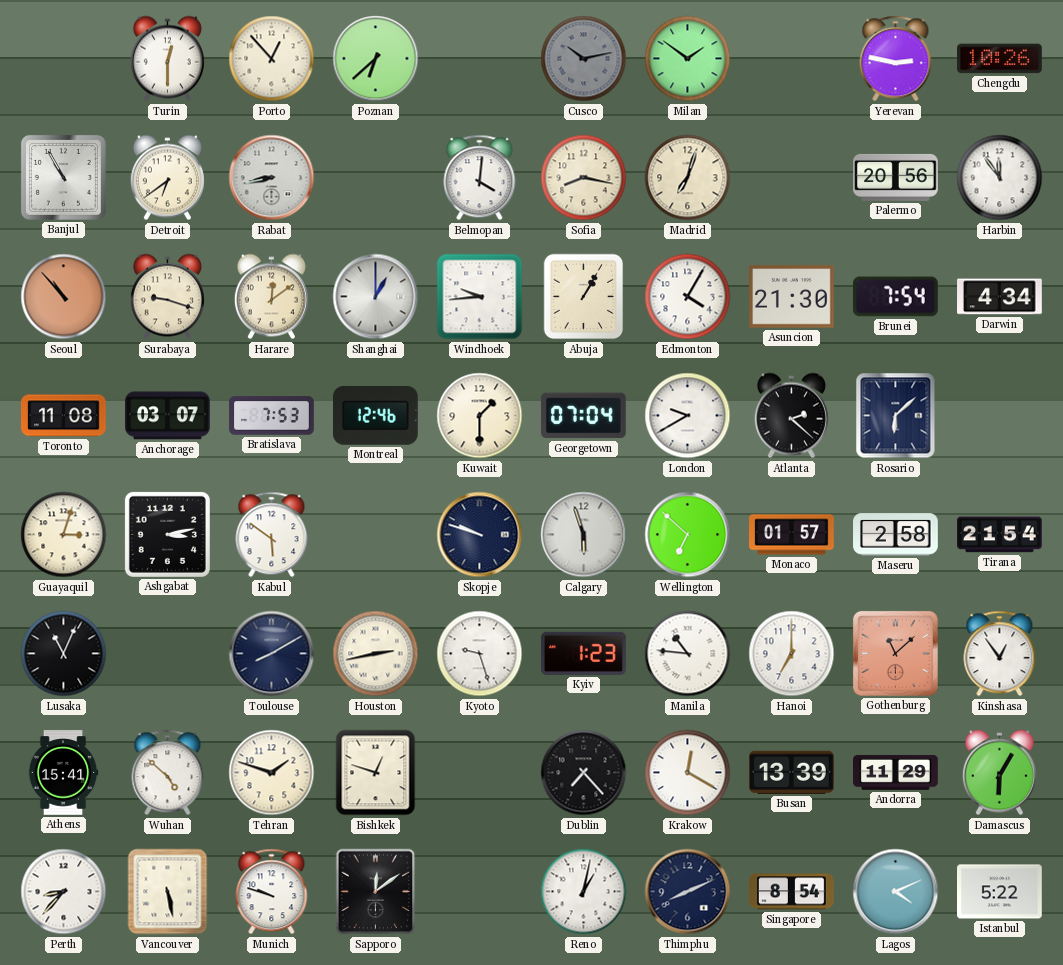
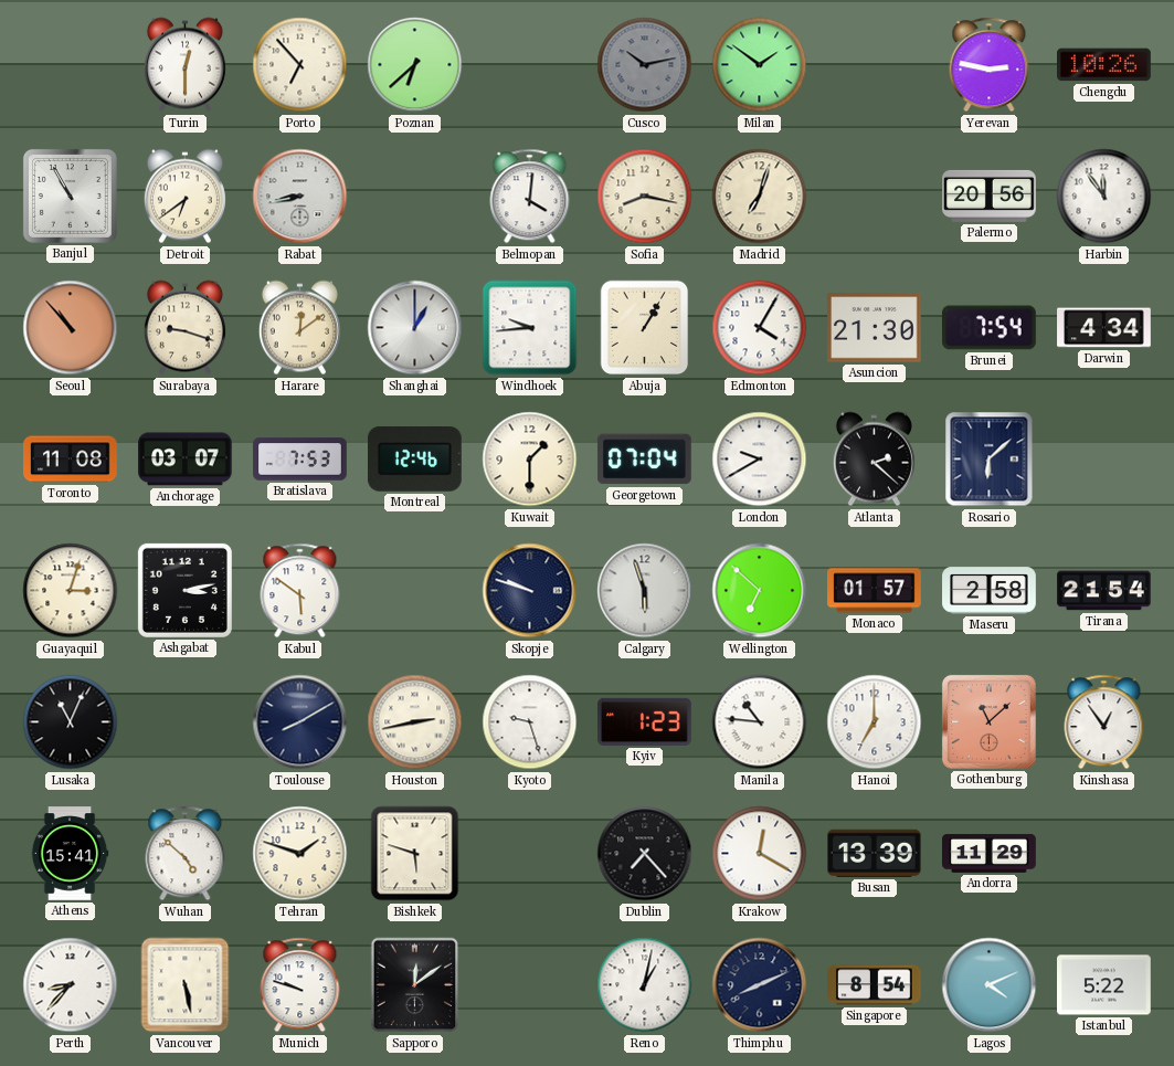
Porto: 12:53 -> 6:53 (300, 65)
Bishkek: 12:48 -> 5:48 (415, 854)
Damascus: 6:05 -> none (999, 773)
